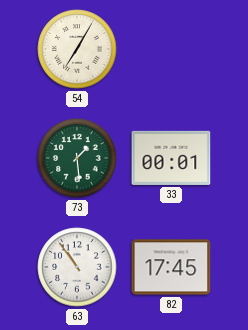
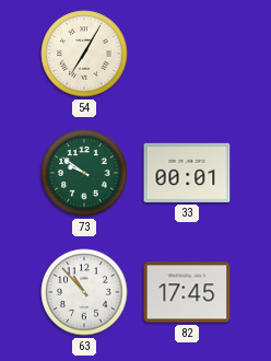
73: 1:29 -> 9:51 (84, 173)
63: 10:54 -> 10:53 (84, 292)
